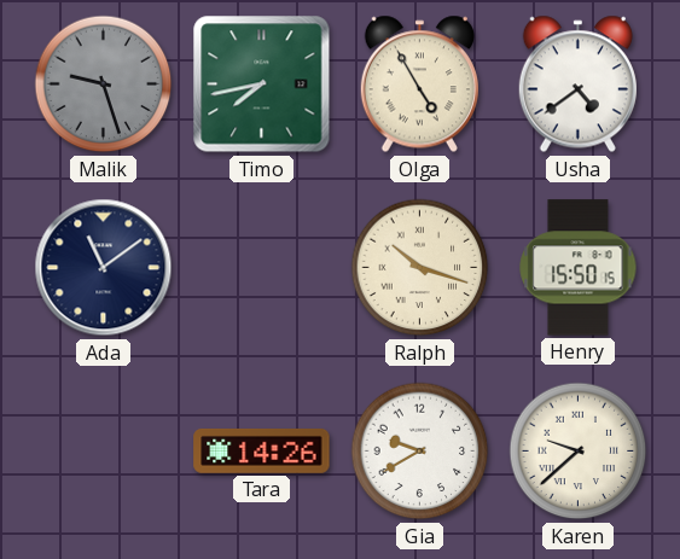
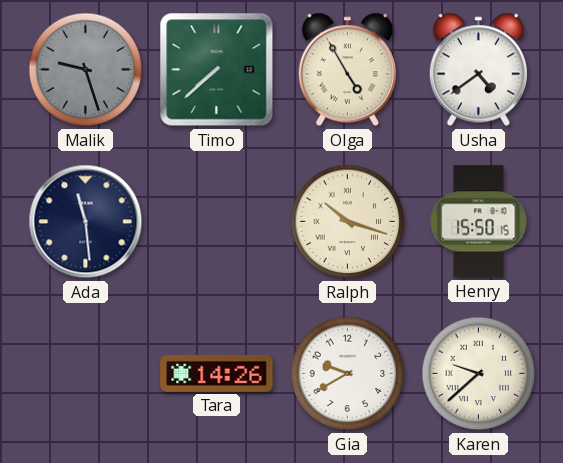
Timo: 7:43 -> 7:38 (217, 70)
Ada: 11:09 -> 11:29 (86, 222)
